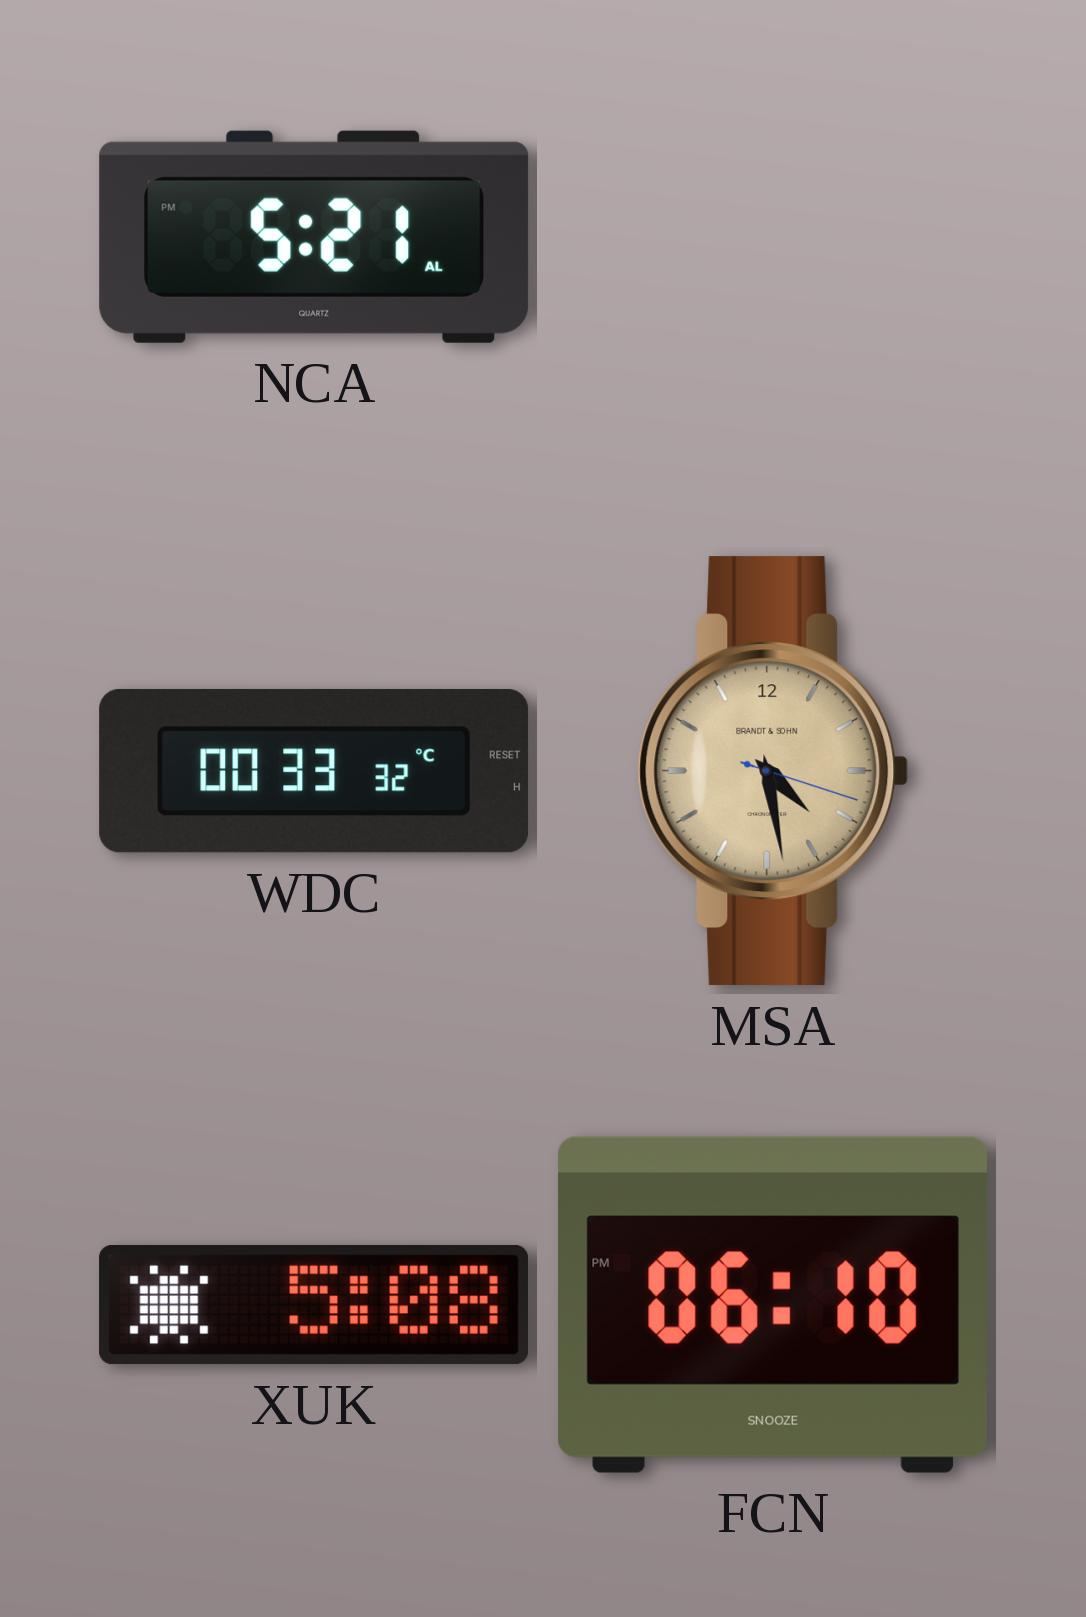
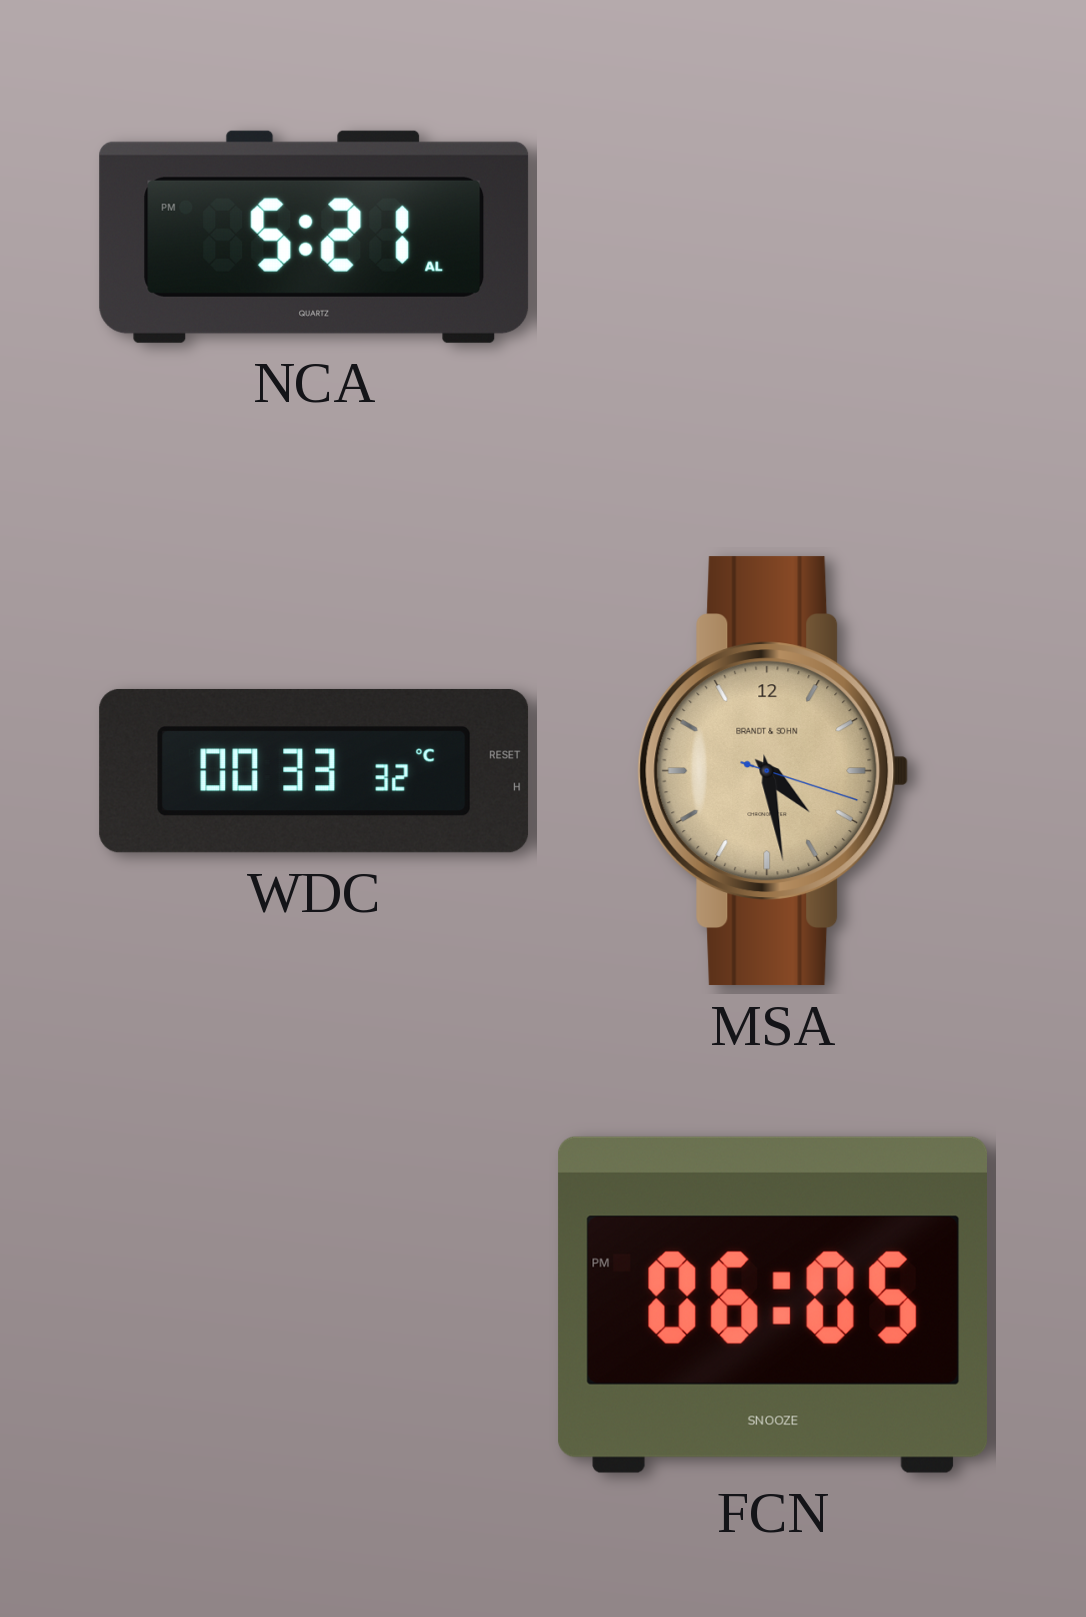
XUK: 5:08 -> none (314, 1306)
FCN: 06:10 -> 06:05 (772, 1305)
